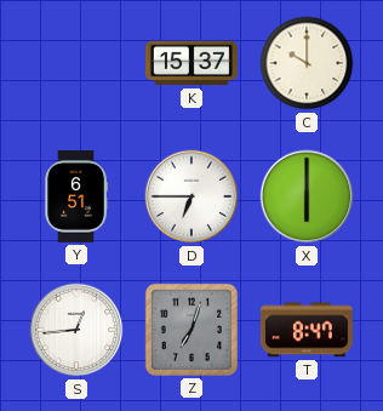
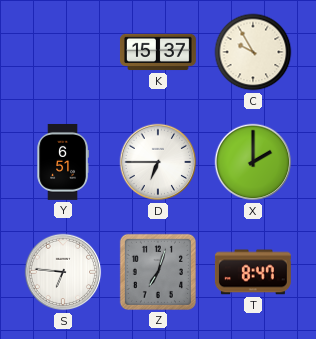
C: 10:00 -> 9:55 (253, 52)
X: 6:00 -> 2:00 (253, 162)
S: 12:44 -> 6:46 (63, 272)
